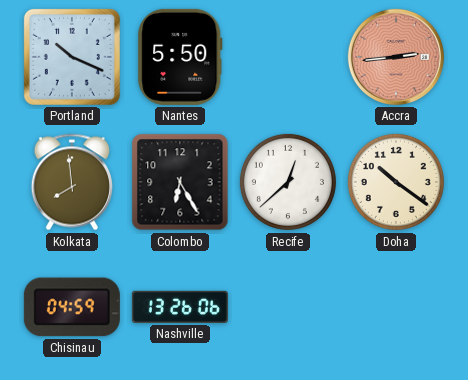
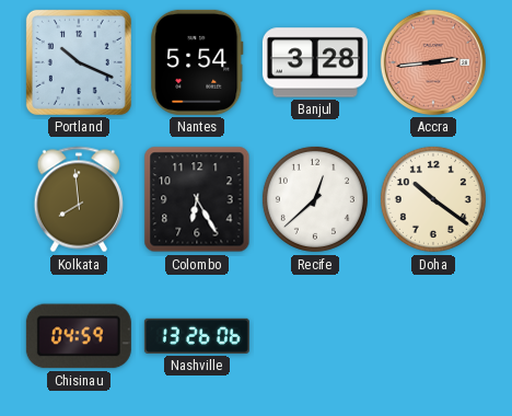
Nantes: 5:50 -> 5:54 (197, 62)
Banjul: none -> 3:28 (315, 62)
